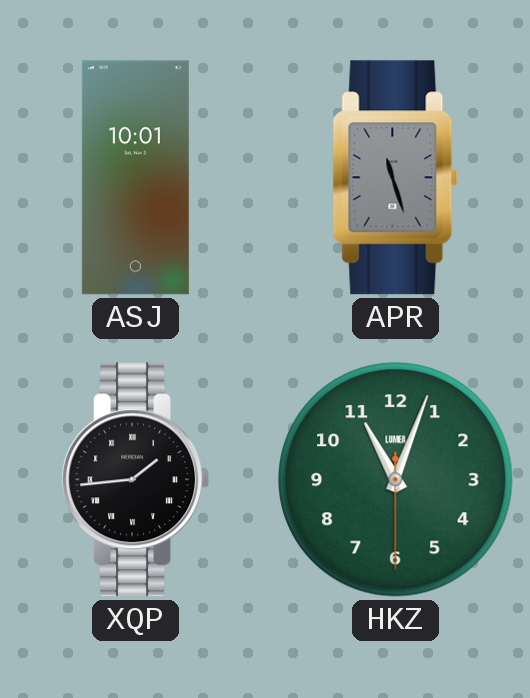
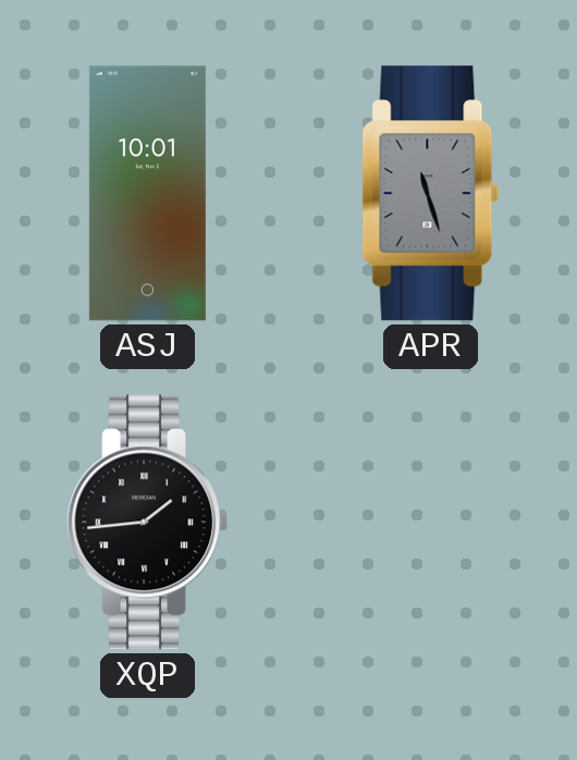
HKZ: 11:03 -> none (396, 480)
